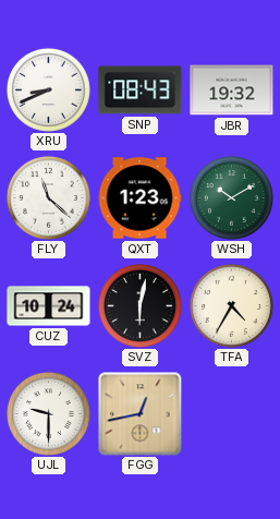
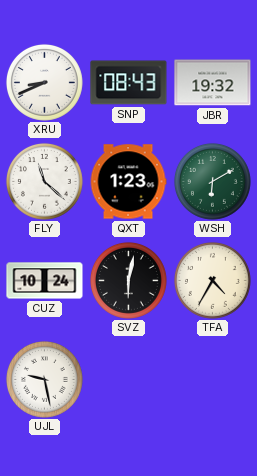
WSH: 10:10 -> 6:10 (212, 181)
UJL: 9:30 -> 9:28 (44, 379)
FGG: 12:43 -> none (141, 414)
